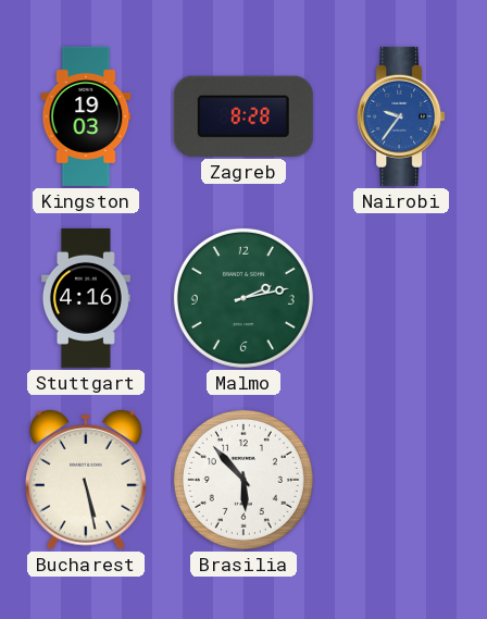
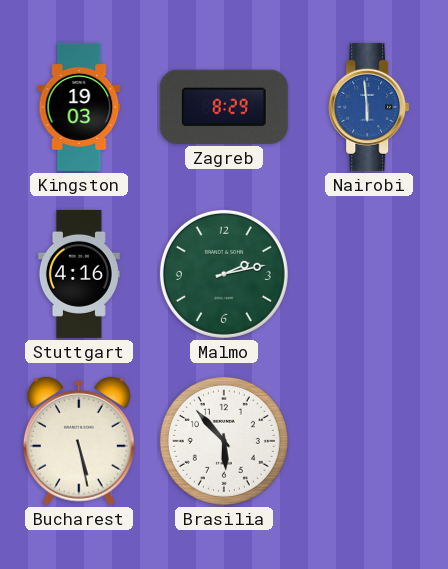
Zagreb: 8:28 -> 8:29 (224, 107)
Nairobi: 9:36 -> 5:59 (369, 107)
